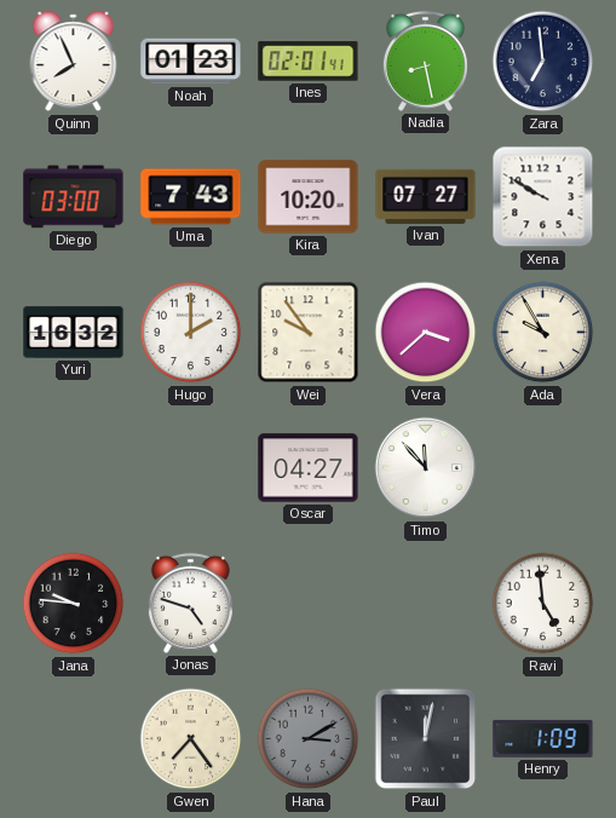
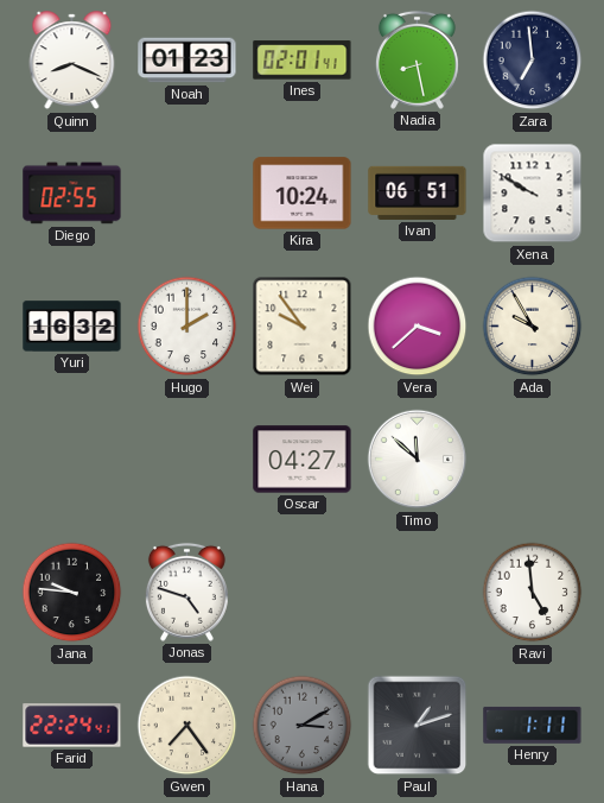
Quinn: 7:56 -> 8:19 (72, 61)
Diego: 03:00 -> 02:55 (72, 194)
Uma: 7:43 -> none (191, 197)
Kira: 10:20 -> 10:24 (303, 194)
Ivan: 07:27 -> 06:51 (418, 192)
Timo: 11:53 -> 11:52 (418, 460)
Farid: none -> 22:24 (72, 726)
Paul: 12:02 -> 1:12 (418, 726)
Henry: 1:09 -> 1:11 (533, 725)
